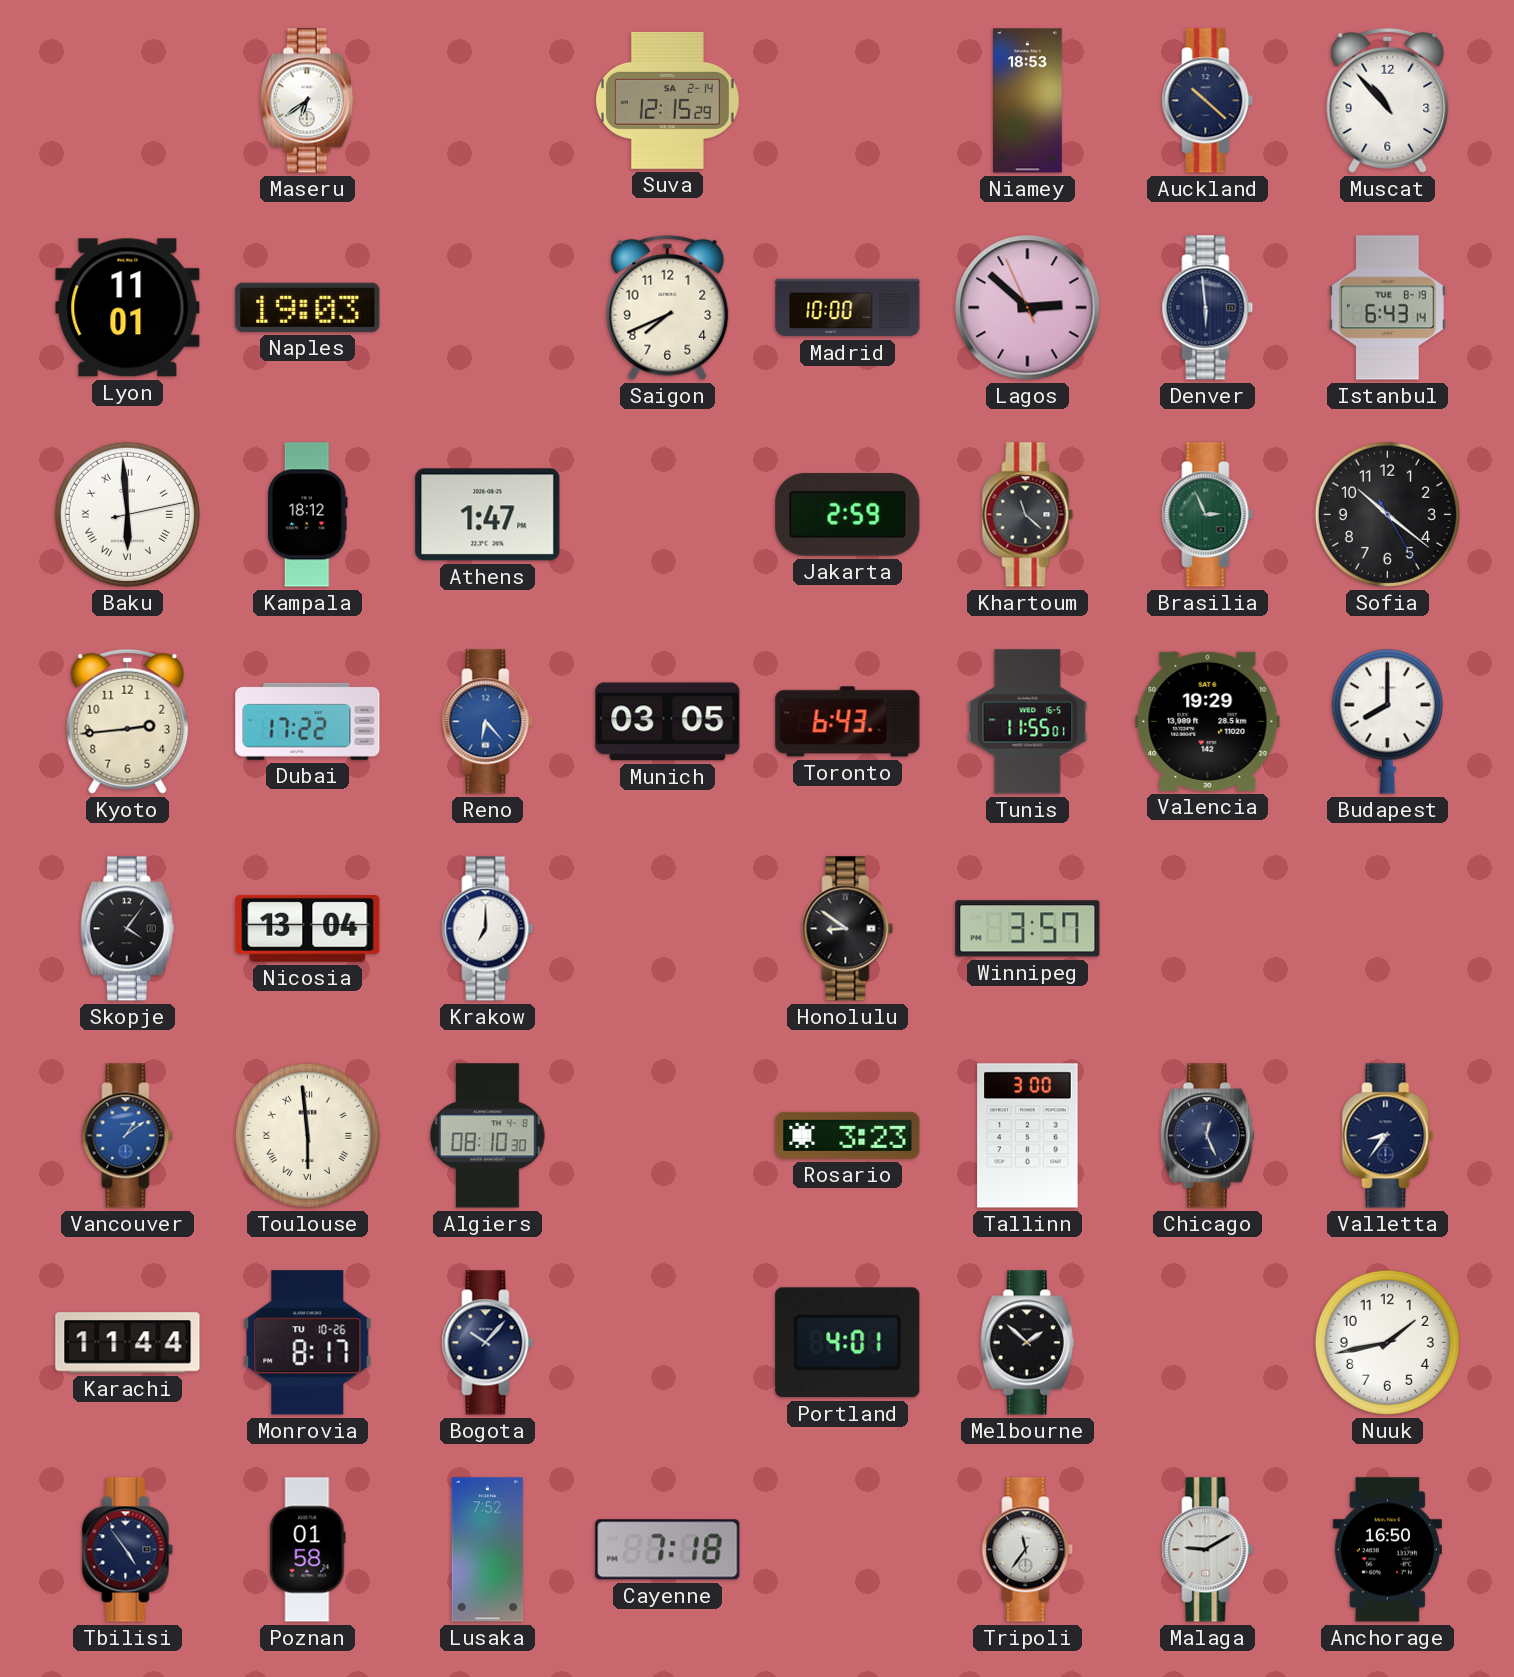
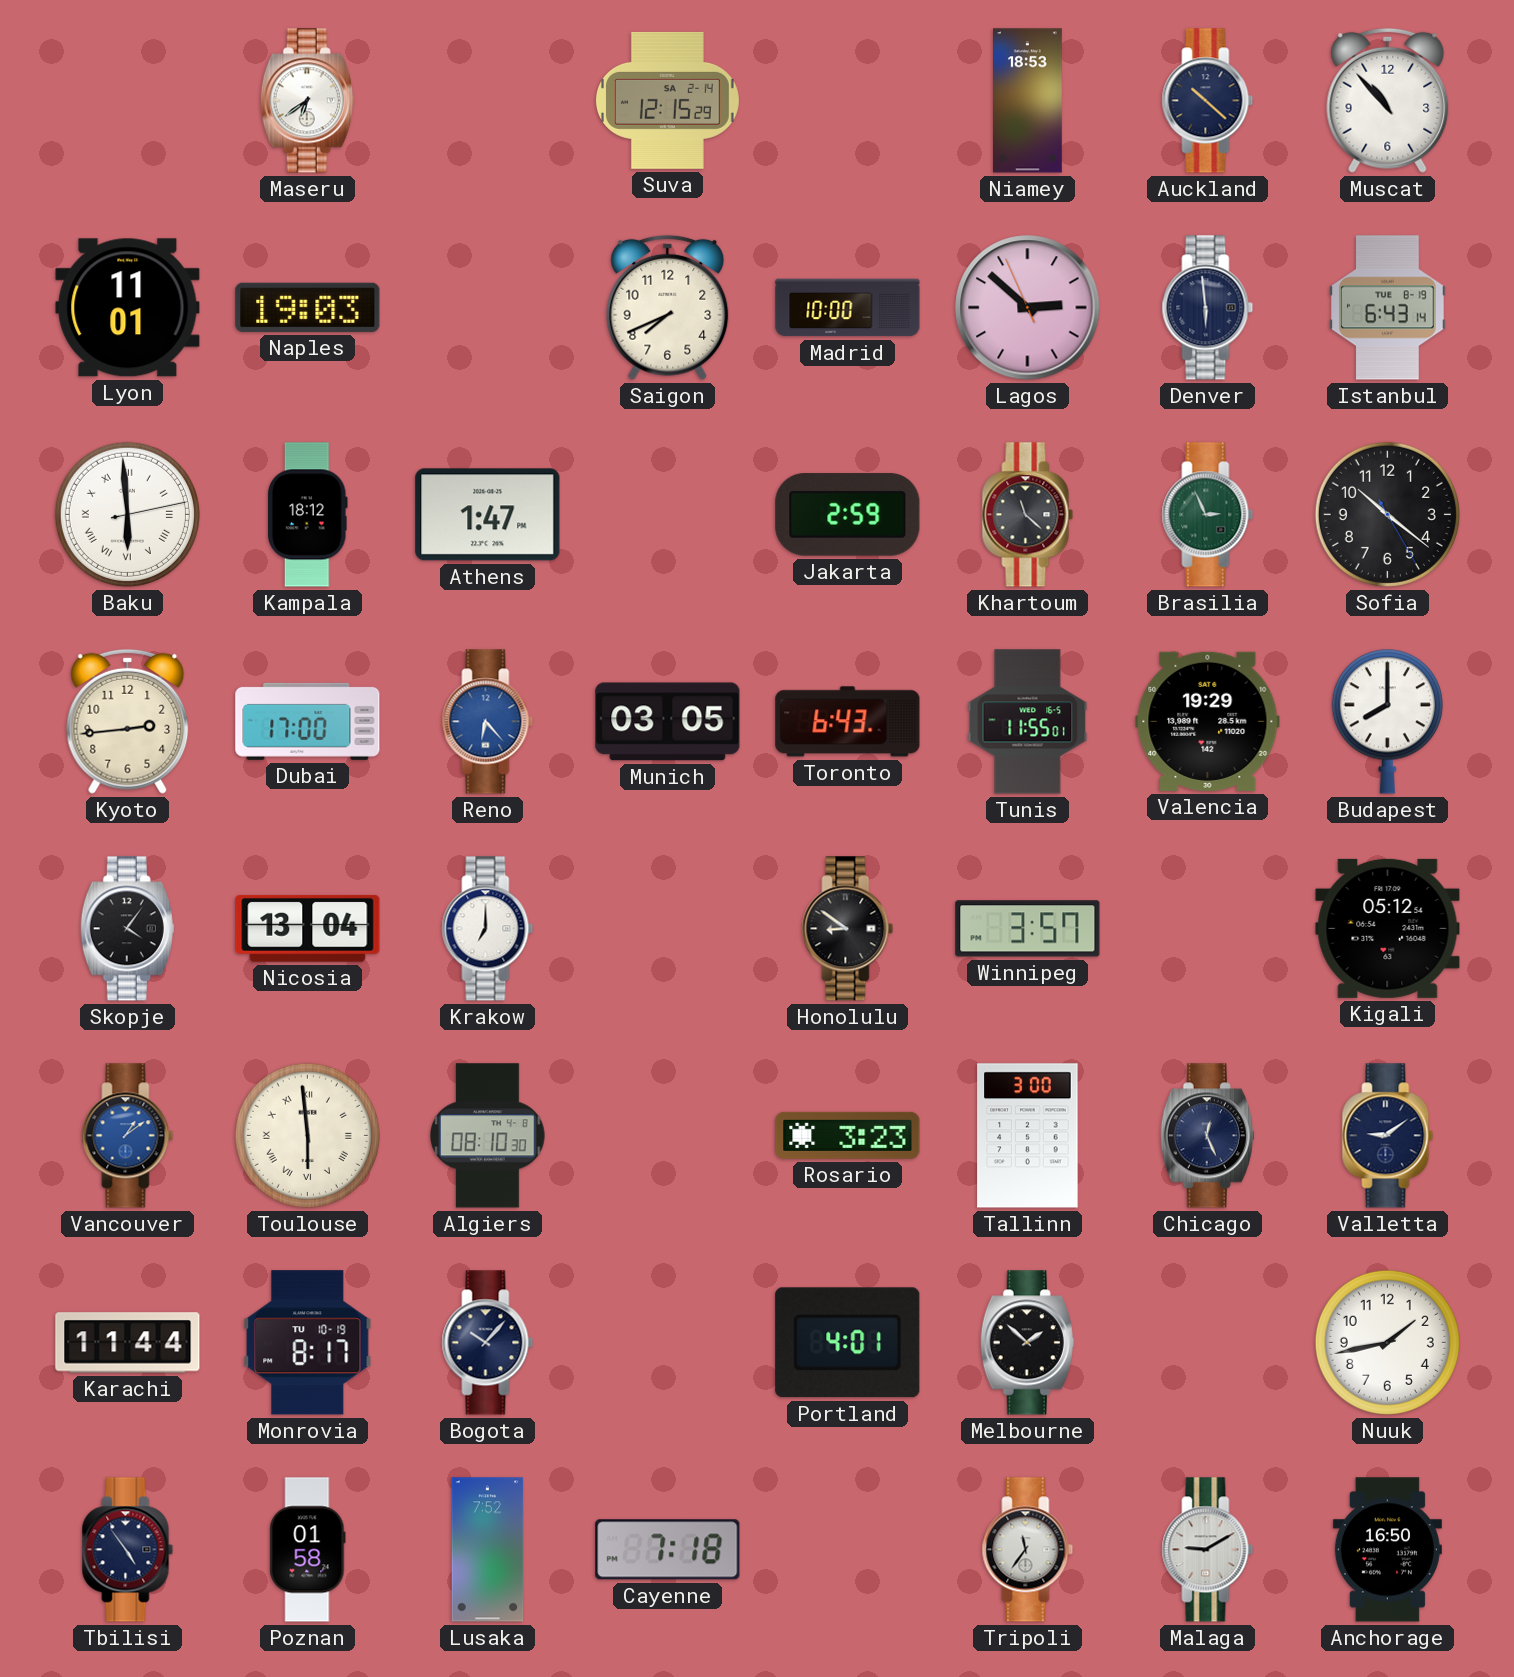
Dubai: 17:22 -> 17:00 (308, 721)
Kigali: none -> 05:12 (1388, 928)
Valletta: 8:36 -> 9:09 (1388, 1136)
Monrovia date: TU 10-26 -> TU 10-19 (308, 1343)
